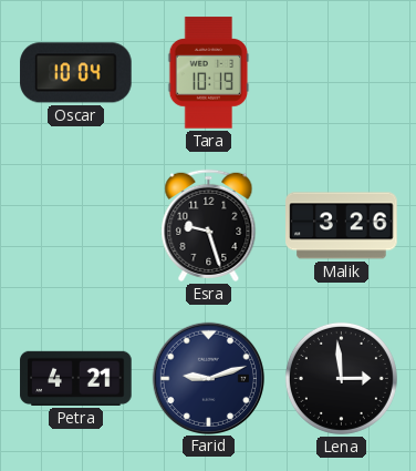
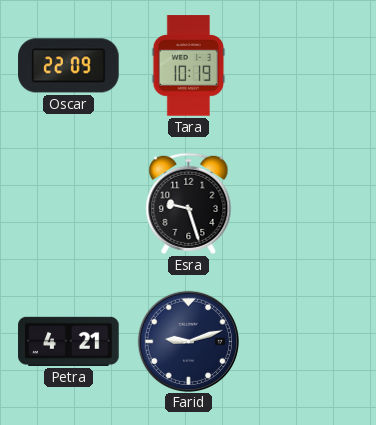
Oscar: 10:04 -> 22:09 (69, 66)
Malik: 3:26 -> none (342, 226)
Lena: 2:59 -> none (341, 378)
